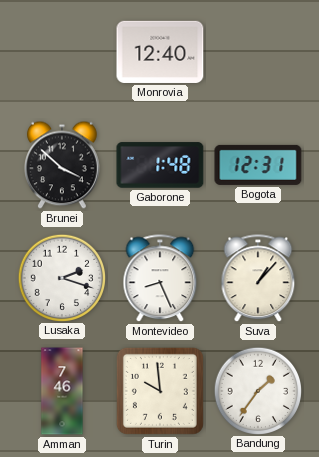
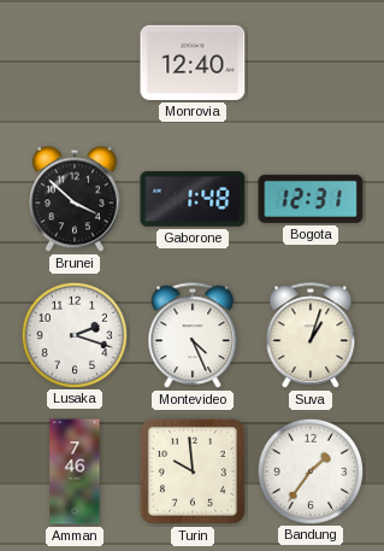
Montevideo: 8:26 -> 4:26 (193, 336)
Suva: 1:07 -> 1:03 (311, 336)
